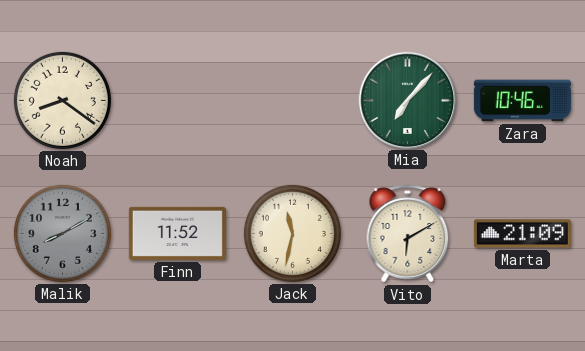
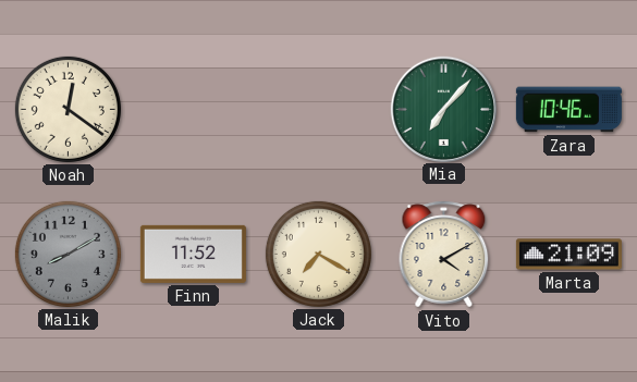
Noah: 8:21 -> 12:21 (68, 109)
Jack: 11:32 -> 7:20 (318, 254)
Vito: 6:10 -> 4:10 (444, 255)
